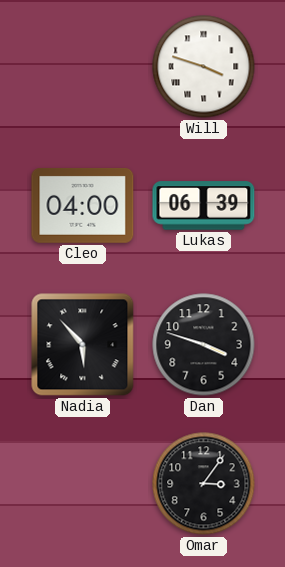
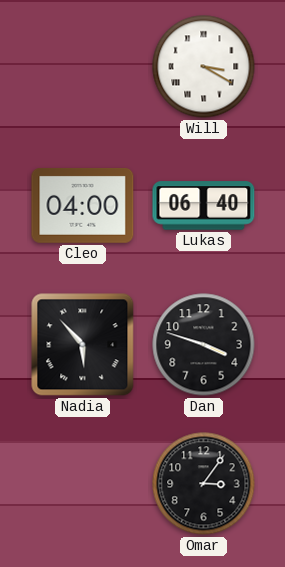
Will: 3:48 -> 3:20 (204, 67)
Lukas: 06:39 -> 06:40 (204, 206)
